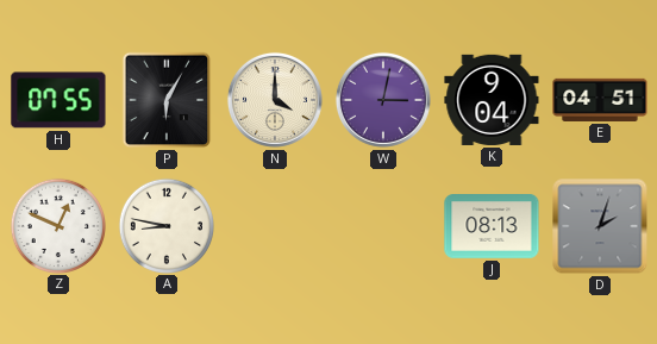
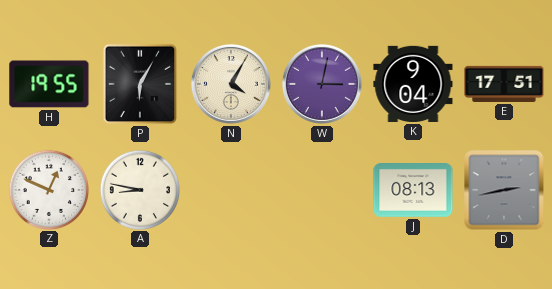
H: 07:55 -> 19:55 (49, 84)
N: 4:00 -> 4:05 (231, 84)
E: 04:51 -> 17:51 (504, 84)
D: 2:03 -> 2:43 (504, 190)
